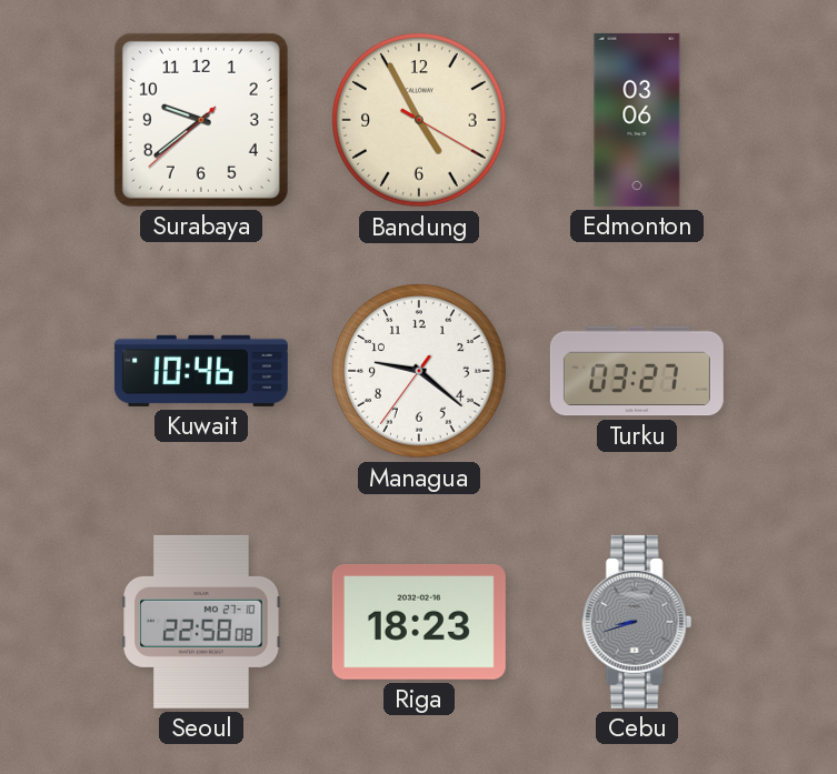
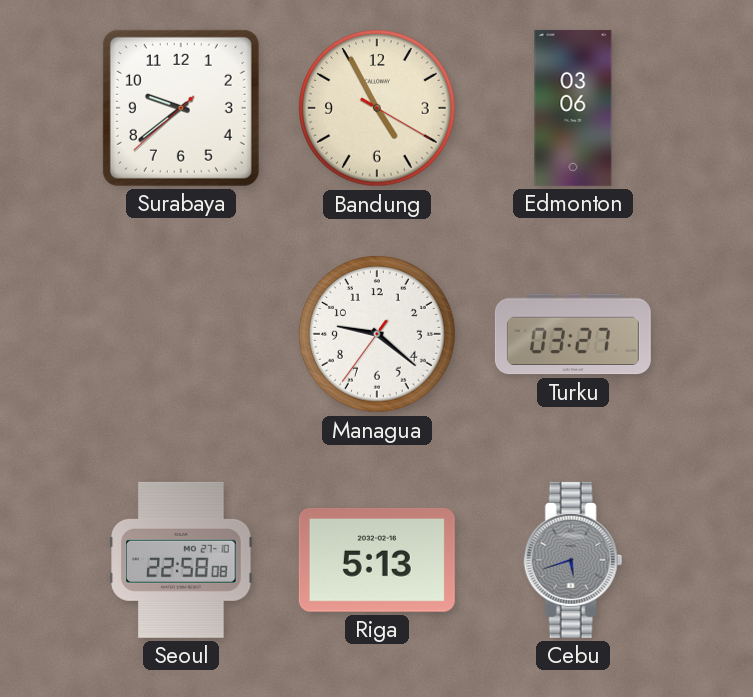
Kuwait: 10:46 -> none (201, 371)
Riga: 18:23 -> 5:13 (377, 560)
Cebu: 8:42 -> 5:42 (573, 560)
